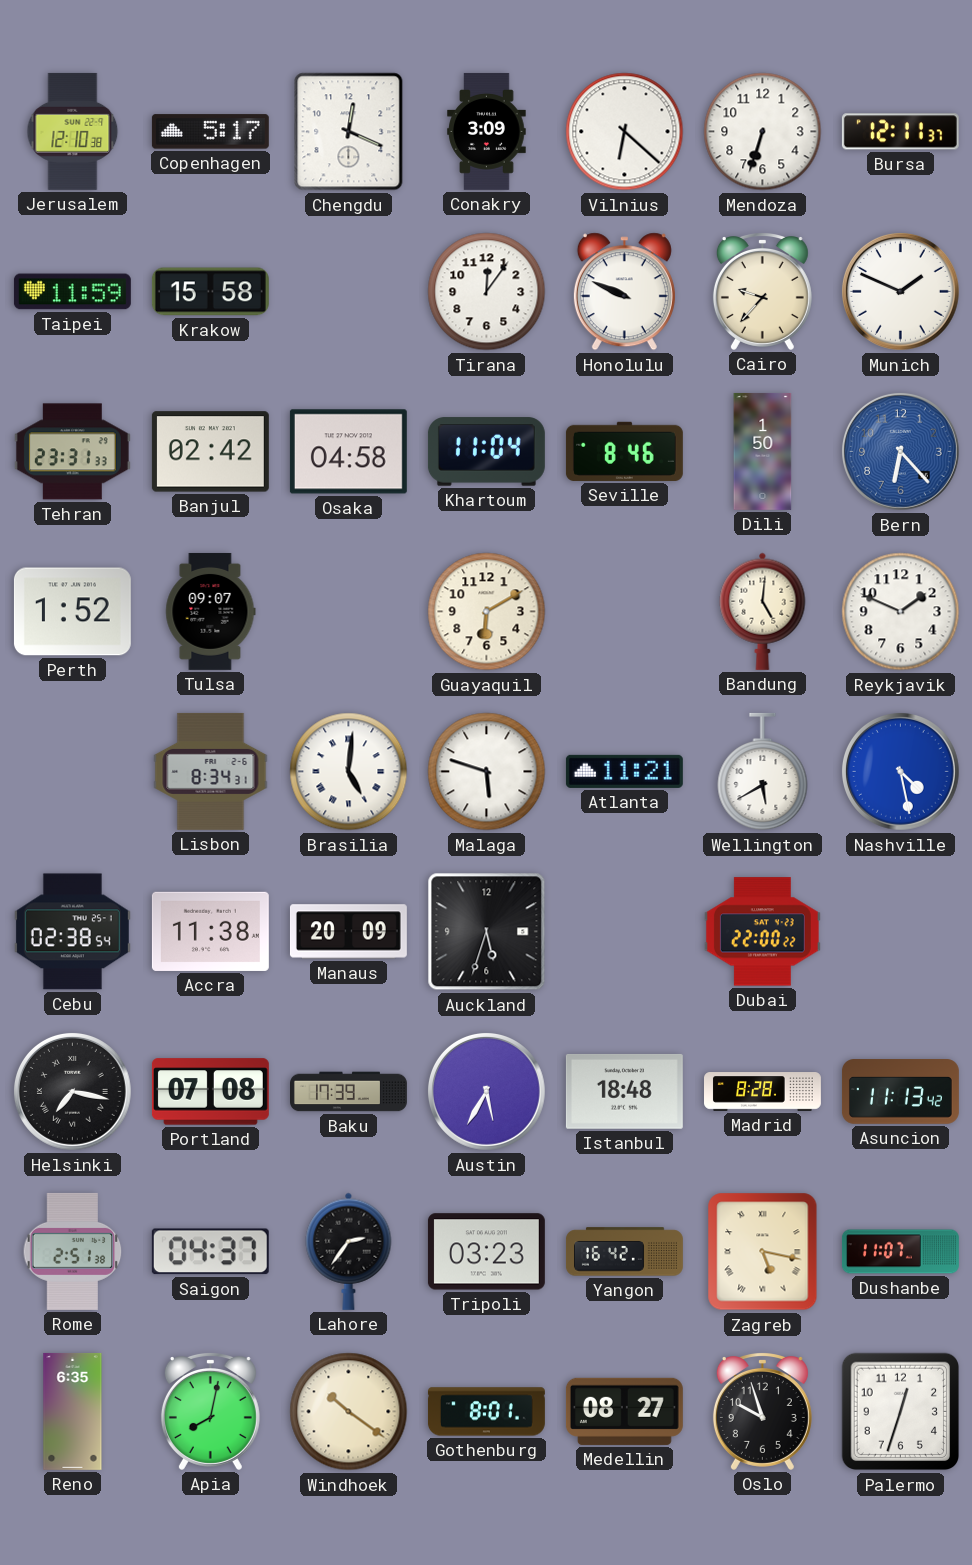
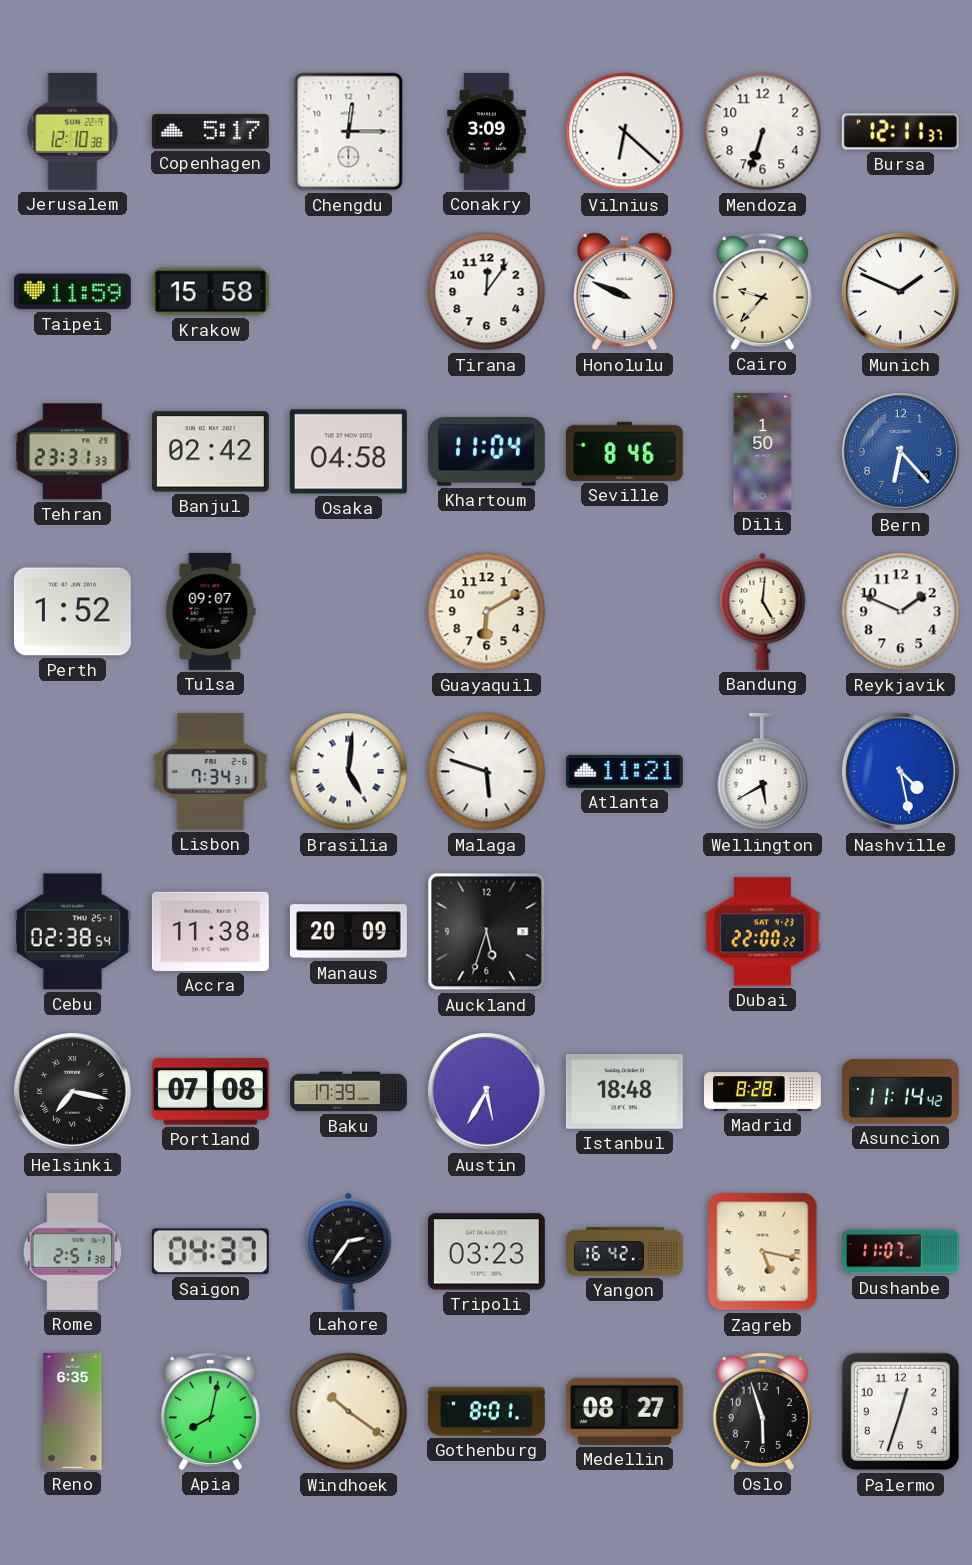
Chengdu: 12:19 -> 12:15 (349, 132)
Lisbon: 8:34 -> 7:34 (211, 771)
Asuncion: 11:13 -> 11:14 (900, 1092)
Oslo: 9:57 -> 5:57 (762, 1412)
